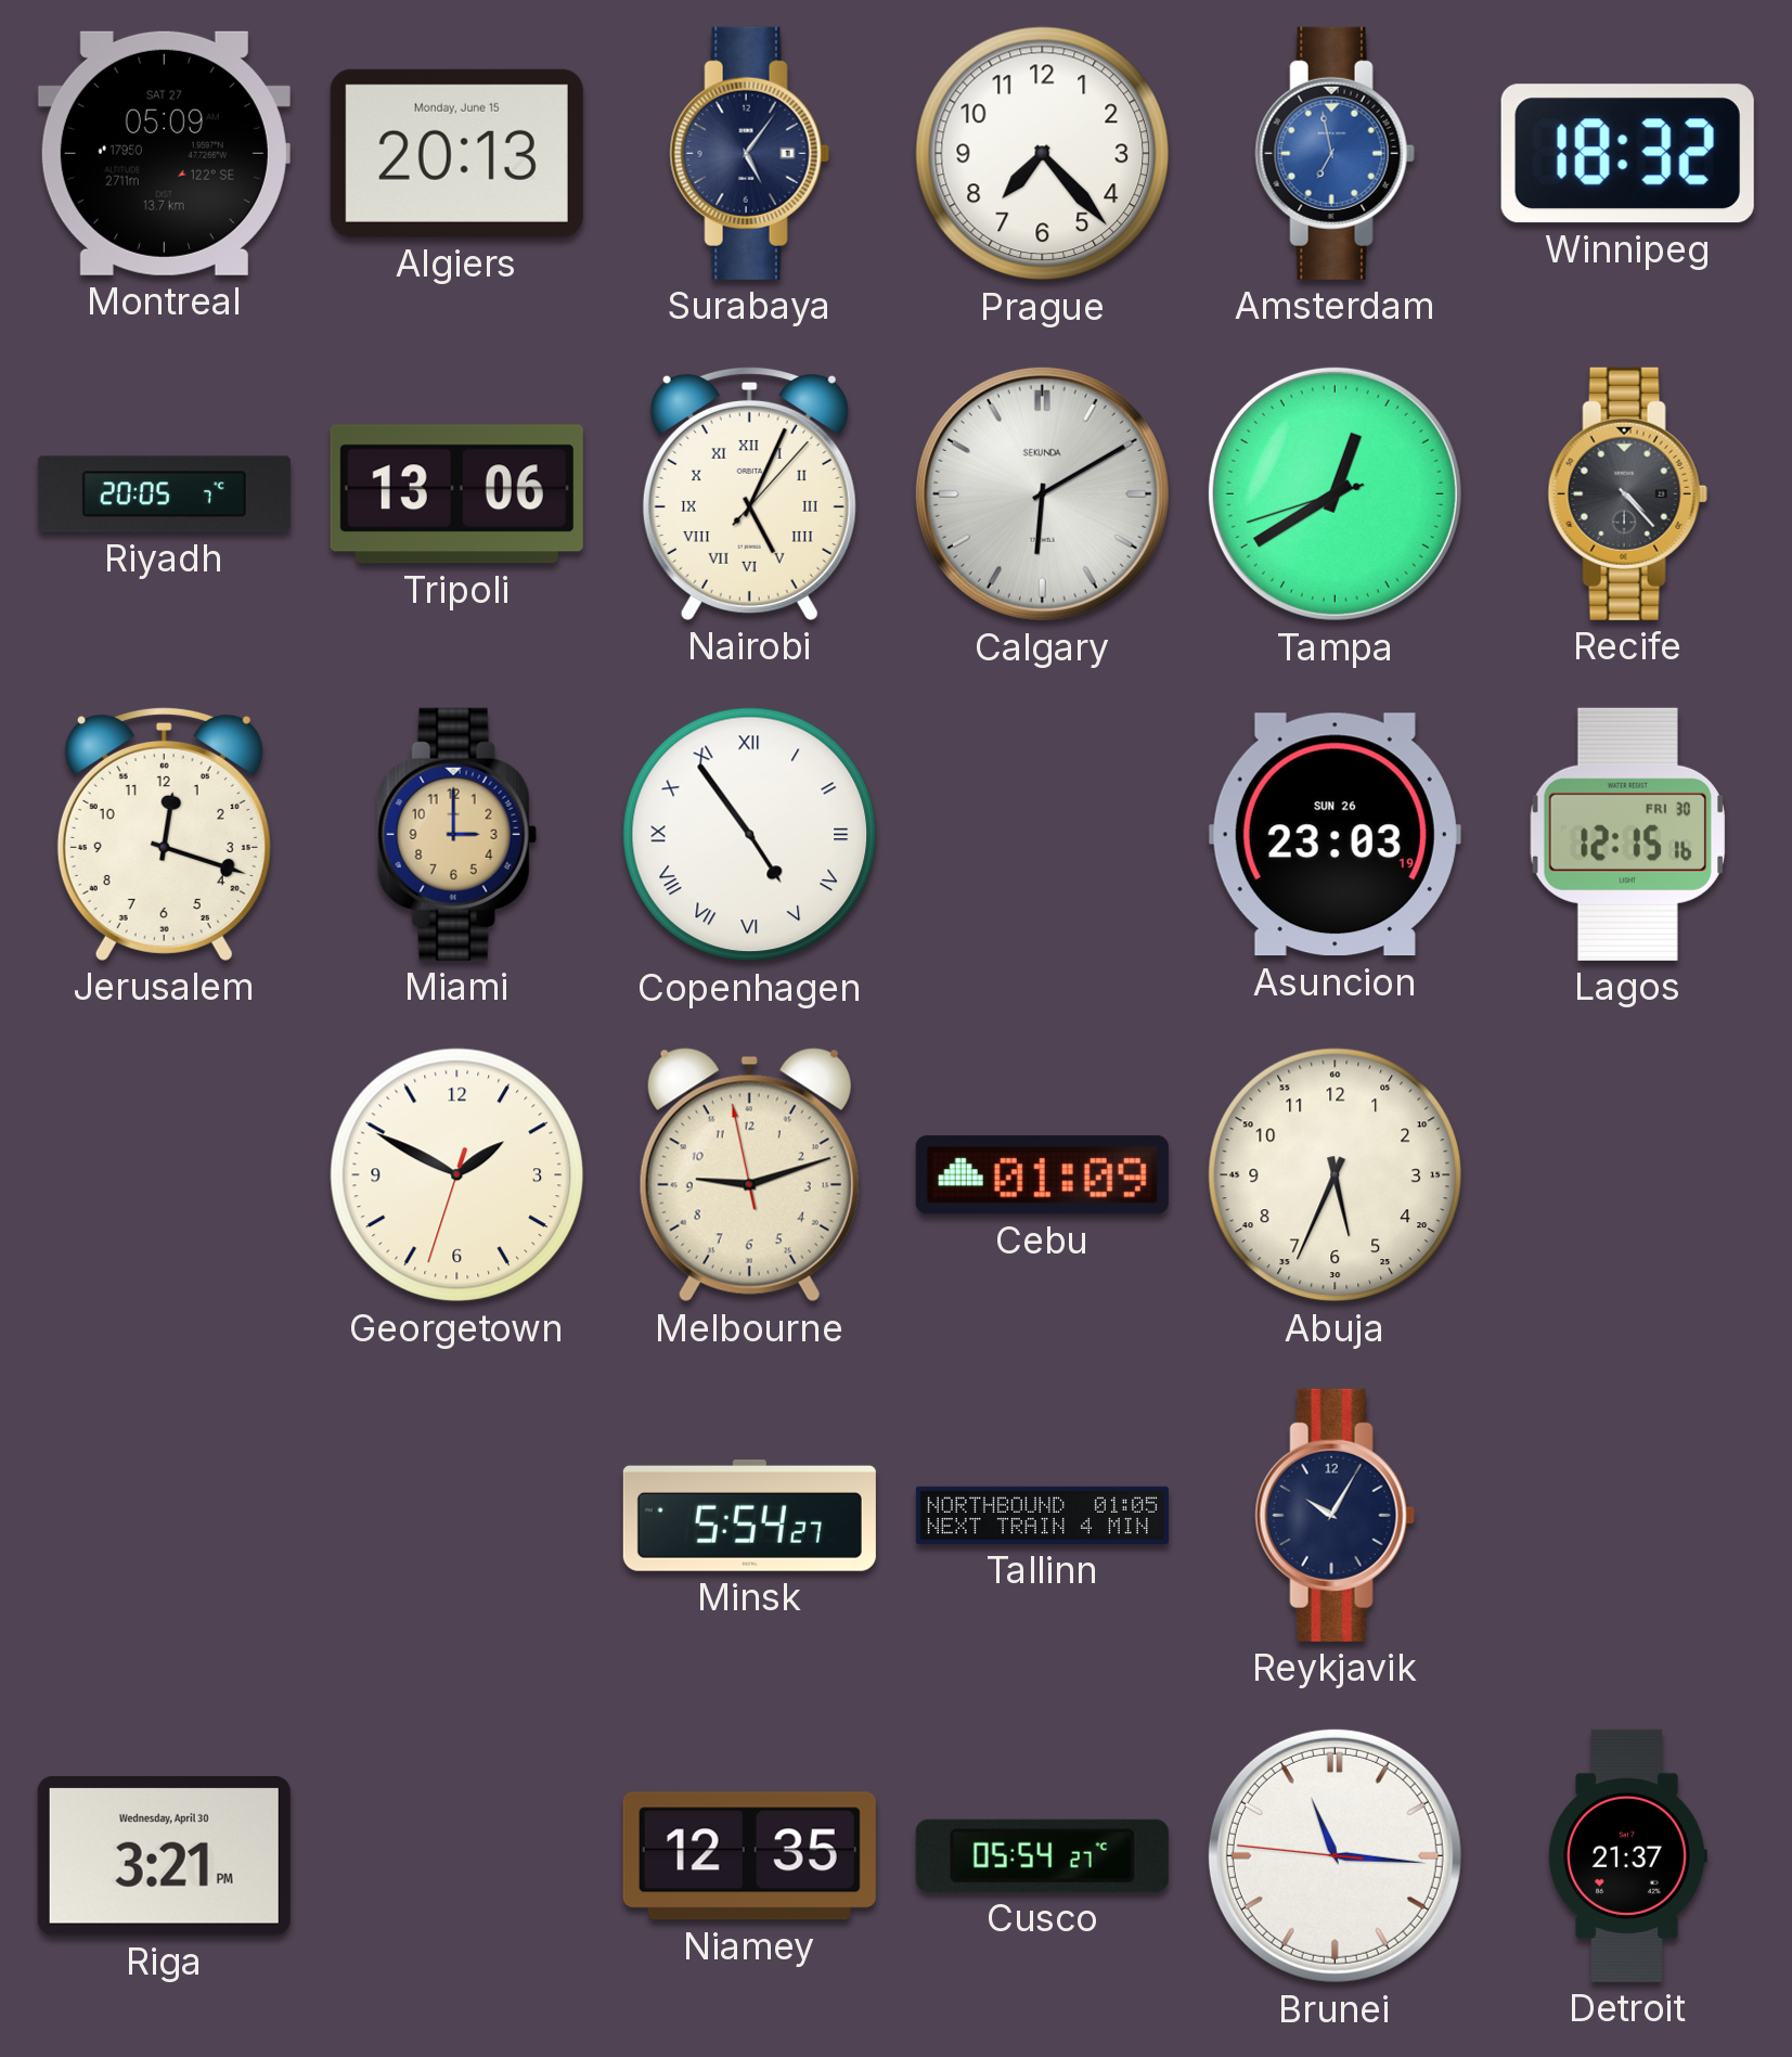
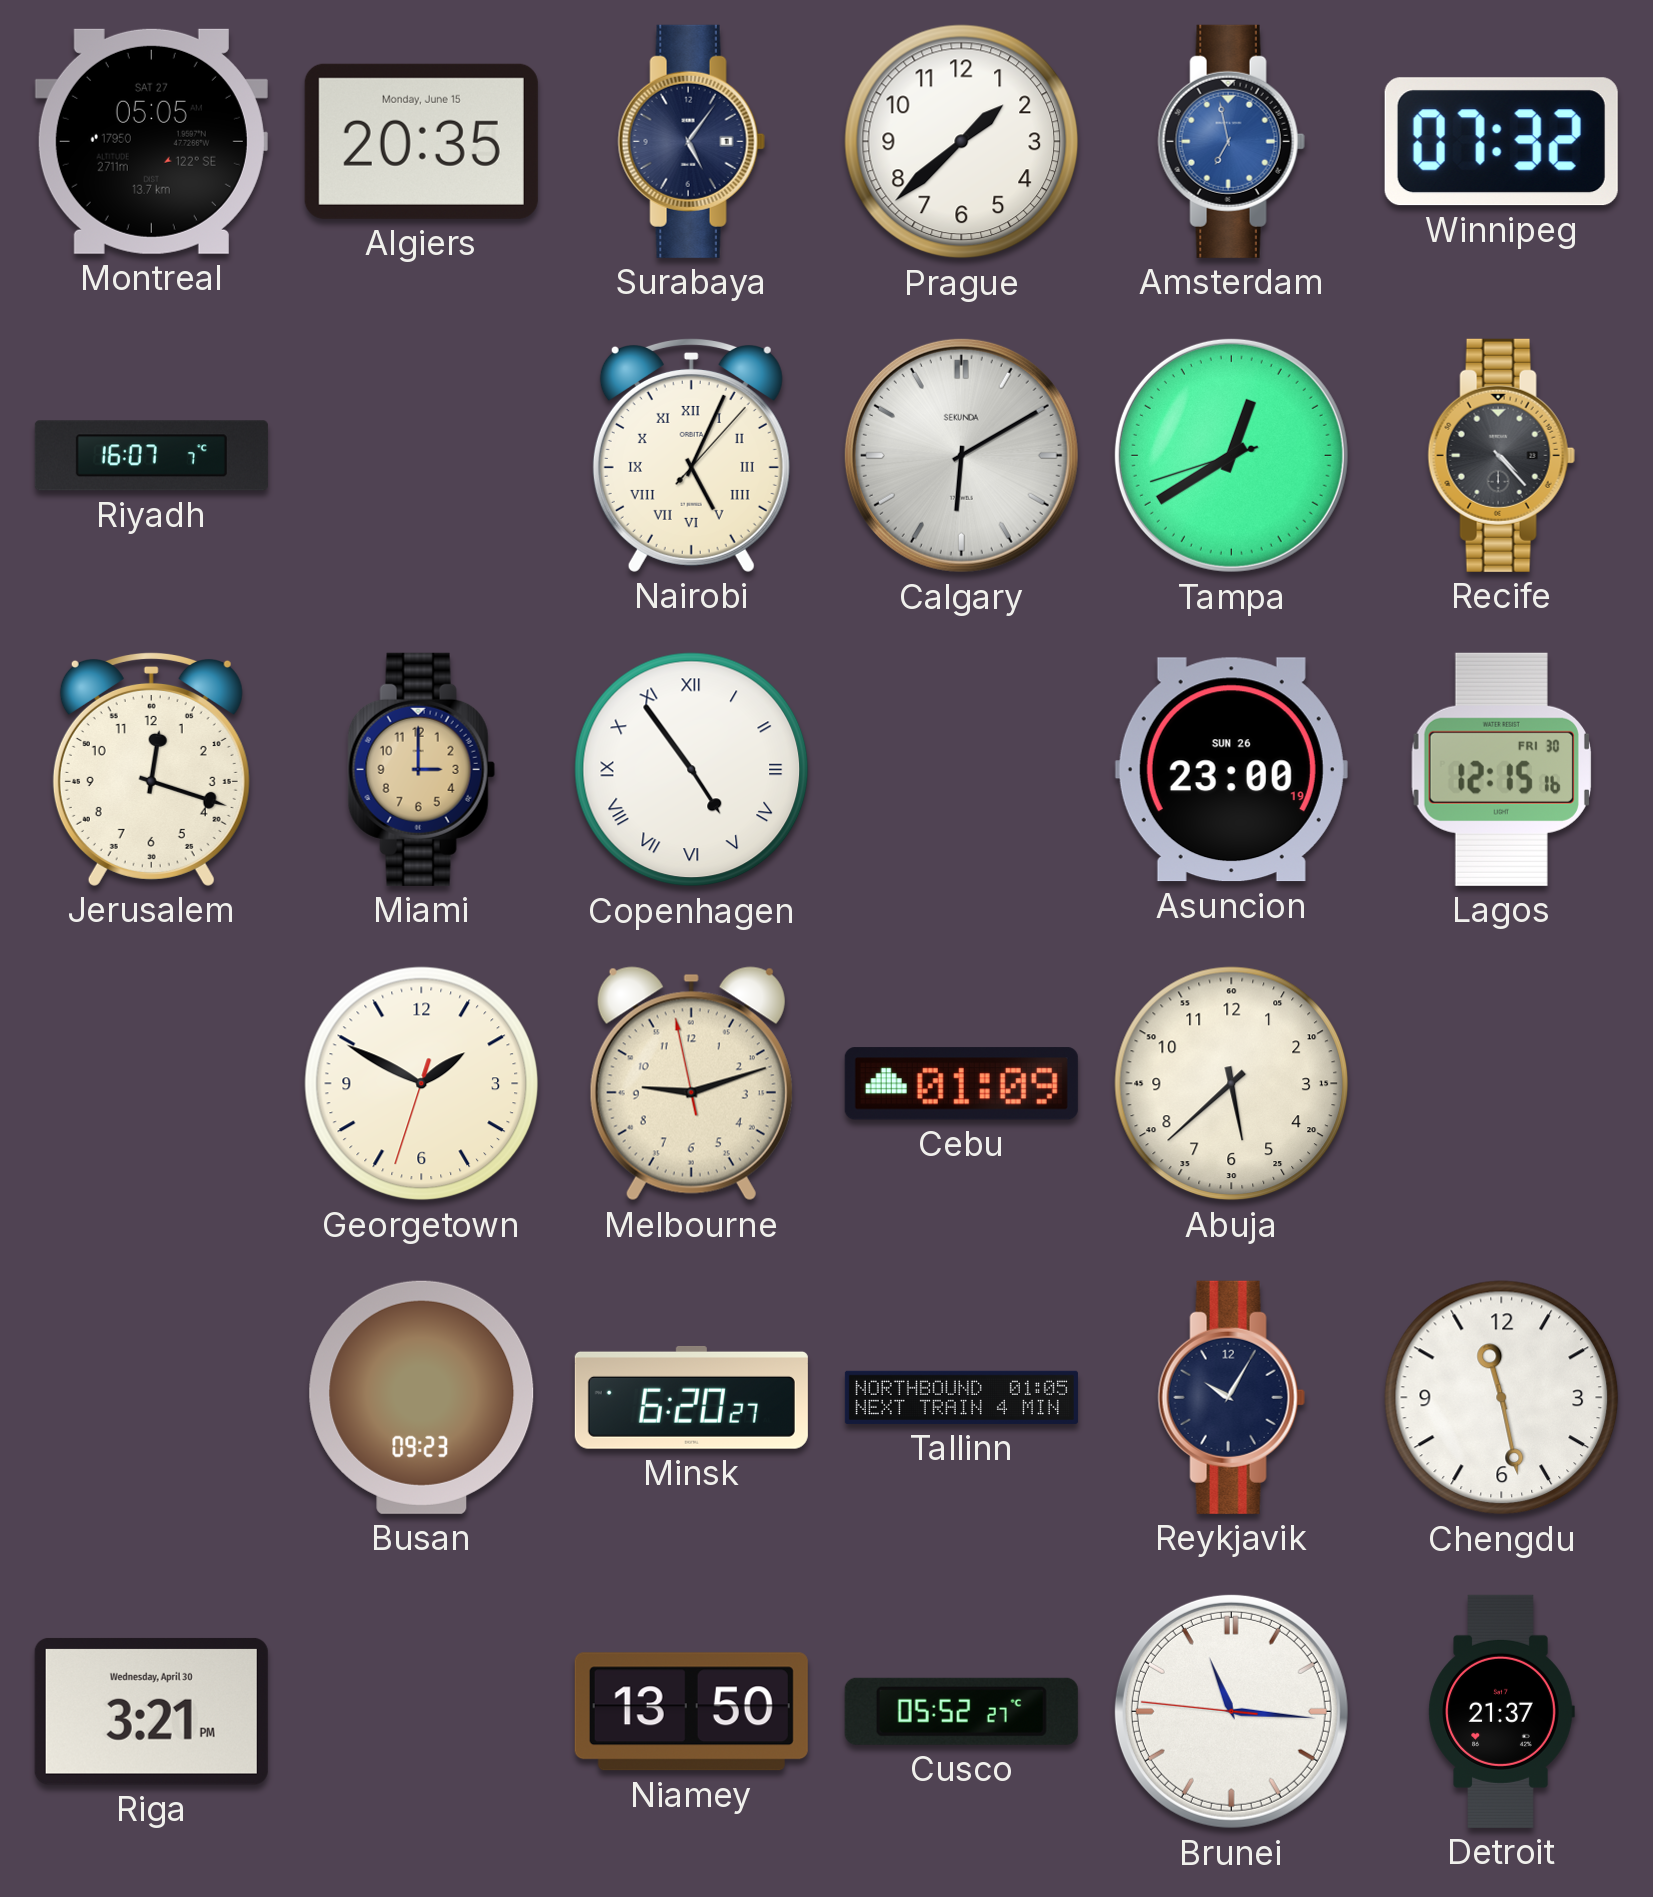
Montreal: 05:09 -> 05:05 (151, 141)
Algiers: 20:13 -> 20:35 (421, 141)
Prague: 7:23 -> 1:38 (962, 142)
Winnipeg: 18:32 -> 07:32 (1501, 142)
Riyadh: 20:05 -> 16:07 (151, 456)
Tripoli: 13:06 -> none (456, 494)
Asuncion: 23:03 -> 23:00 (1231, 770)
Abuja: 5:34 -> 5:38 (1232, 1084)
Busan: none -> 09:23 (422, 1397)
Minsk: 5:54 -> 6:20 (691, 1397)
Chengdu: none -> 11:28 (1502, 1398)
Niamey: 12:35 -> 13:50 (691, 1712)
Cusco: 05:54 -> 05:52 (961, 1711)
